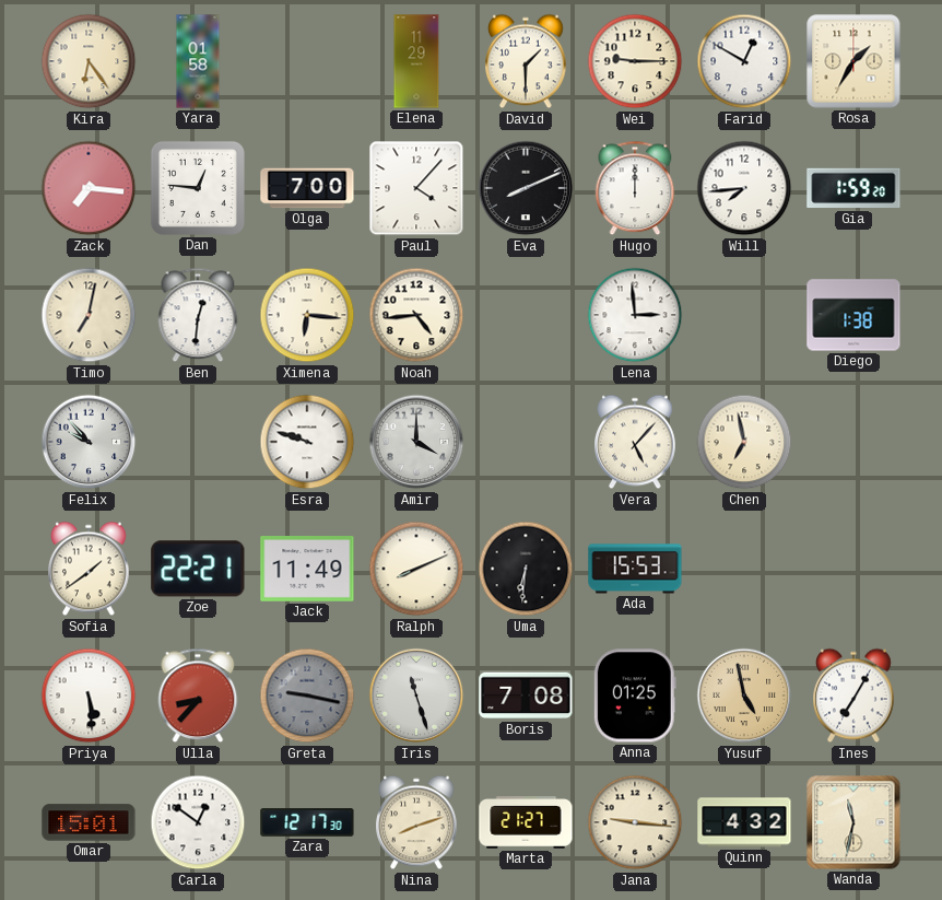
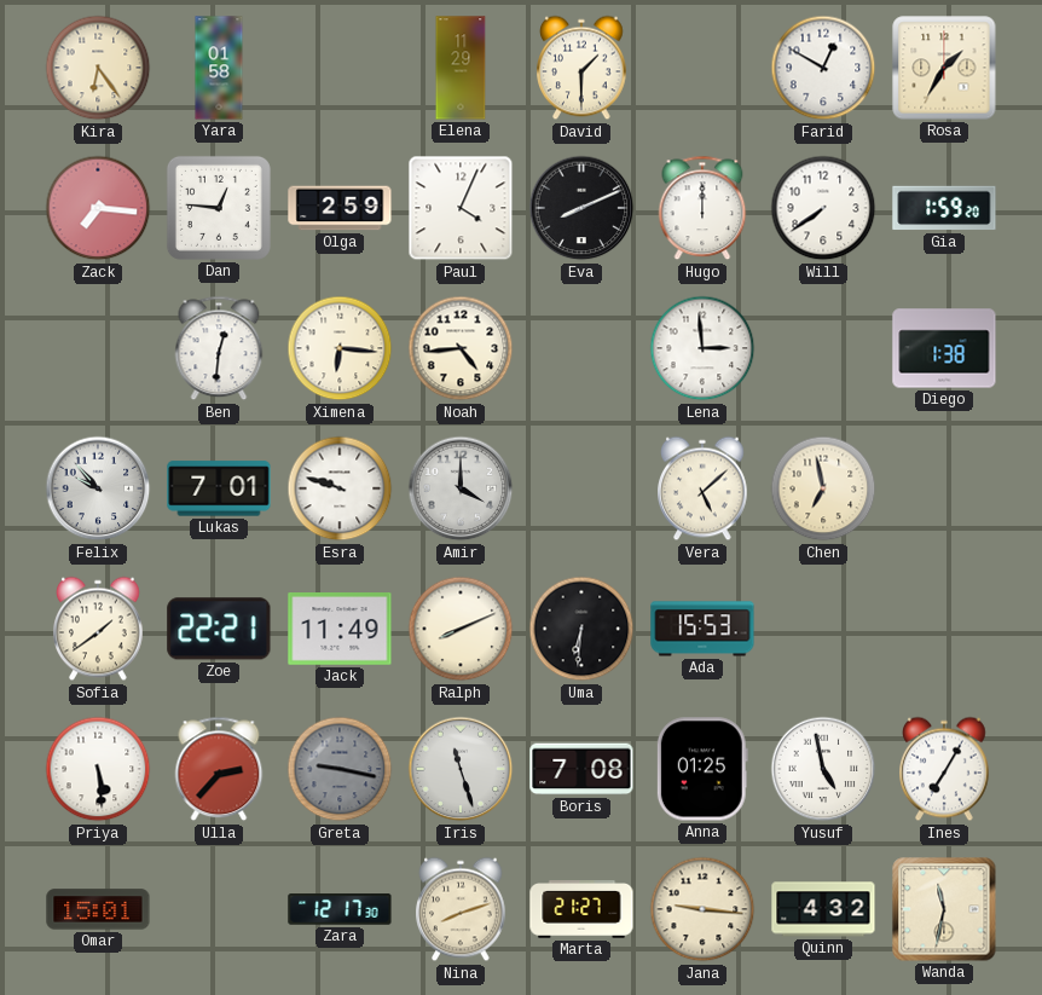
Wei: 9:15 -> none (635, 61)
Olga: 7:00 -> 2:59 (340, 208)
Paul: 4:07 -> 4:04 (461, 208)
Will: 7:44 -> 7:39 (823, 208)
Timo: 7:02 -> none (89, 315)
Lukas: none -> 7:01 (219, 488)
Vera: 5:07 -> 5:08 (704, 488)
Ulla: 8:37 -> 2:37 (219, 769)
Yusuf dial: champagne -> white (823, 769)
Carla: 12:51 -> none (198, 822)
